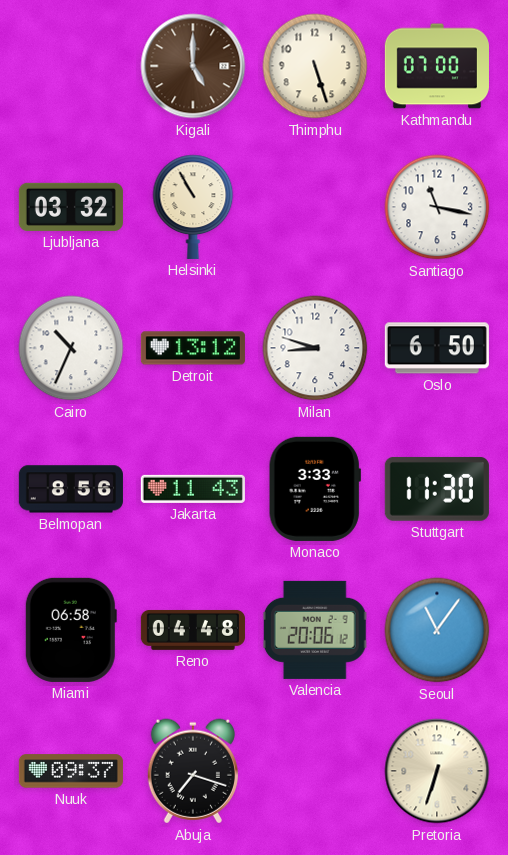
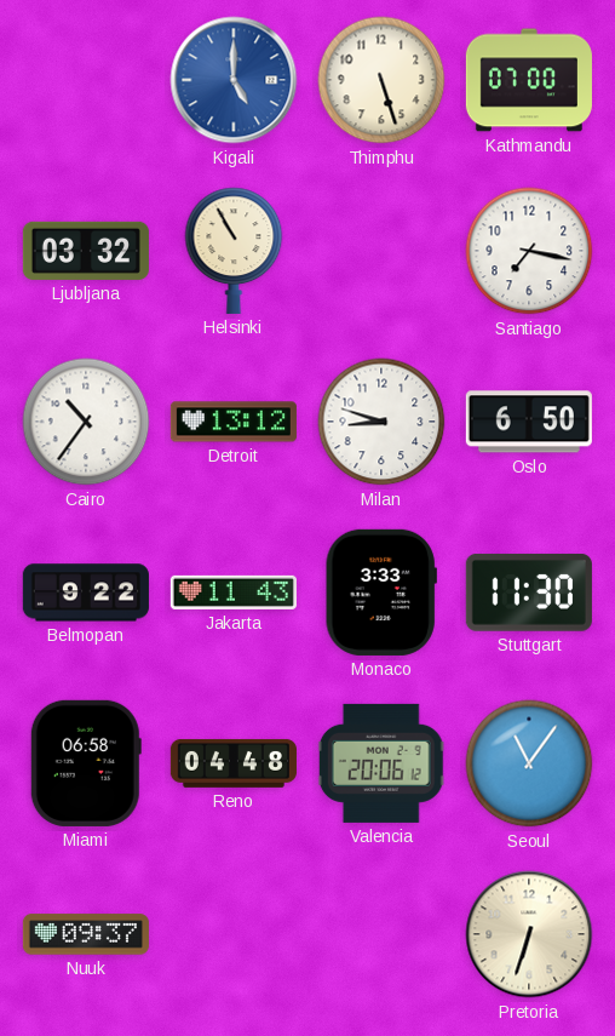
Kigali dial: brown -> blue (234, 80)
Santiago: 11:17 -> 7:17 (529, 251)
Cairo: 10:34 -> 10:36 (86, 422)
Belmopan: 8:56 -> 9:22 (86, 593)
Abuja: 7:18 -> none (193, 771)
